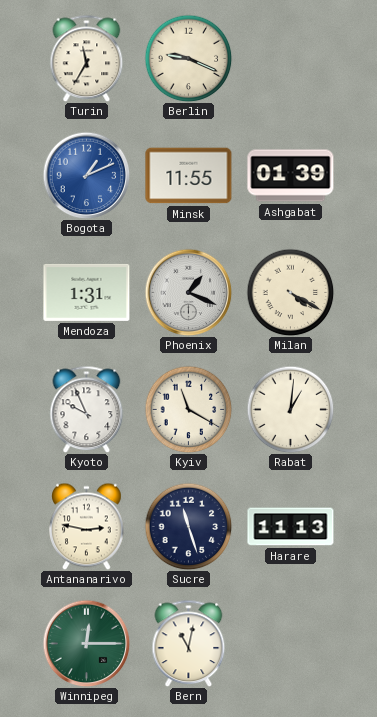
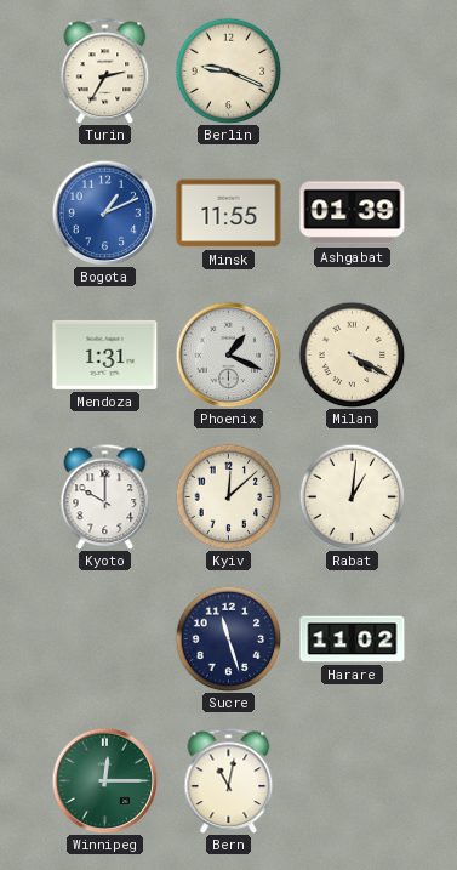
Turin: 11:35 -> 2:35 (105, 70)
Kyoto: 9:56 -> 10:00 (105, 496)
Kyiv: 11:20 -> 12:08 (228, 496)
Antananarivo: 2:47 -> none (87, 526)
Harare: 11:13 -> 11:02 (353, 639)
